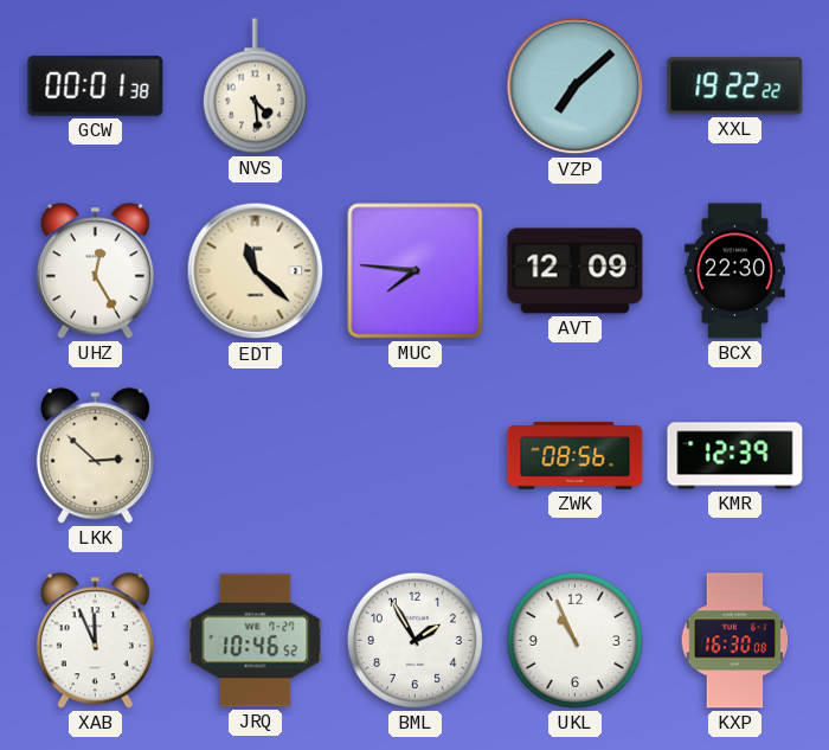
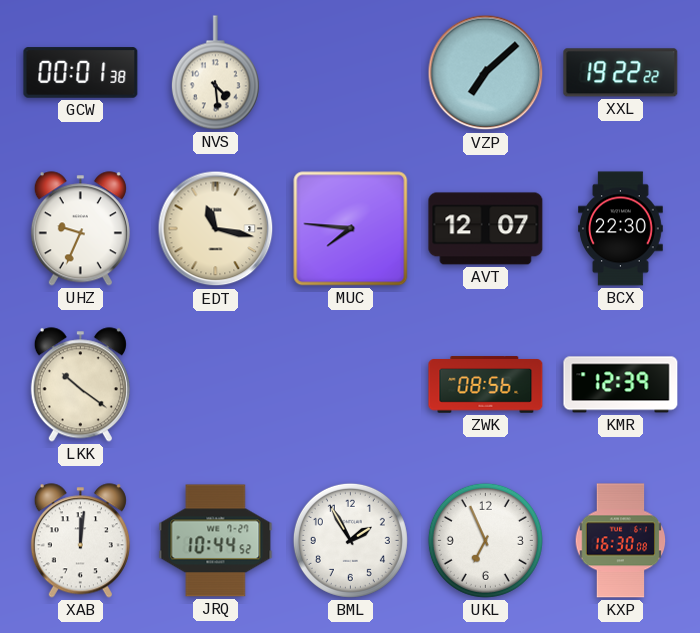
UHZ: 12:25 -> 9:34 (80, 229)
EDT: 11:22 -> 11:17 (216, 229)
AVT: 12:09 -> 12:07 (486, 229)
LKK: 2:52 -> 10:21 (80, 385)
XAB: 11:56 -> 12:01 (80, 541)
JRQ: 10:46 -> 10:44 (216, 541)
UKL: 10:56 -> 6:56 (485, 540)
